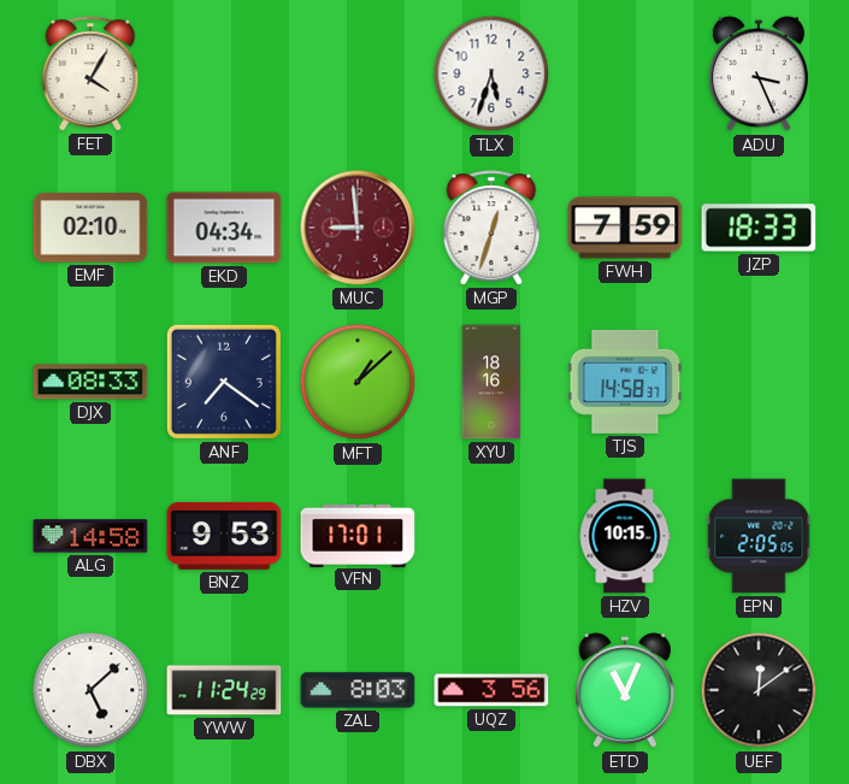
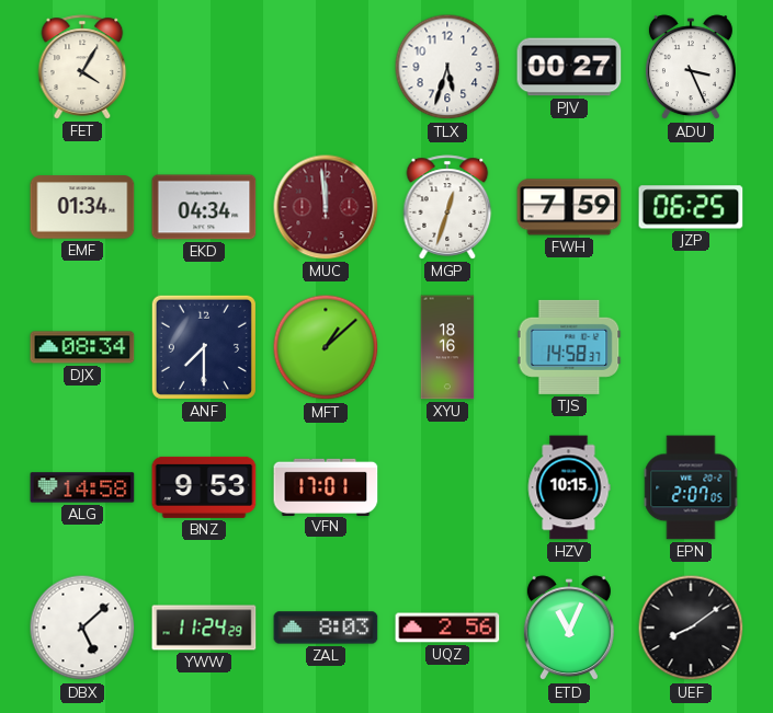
PJV: none -> 00:27 (569, 67)
EMF: 02:10 -> 01:34 (82, 207)
MUC: 8:59 -> 11:59 (326, 207)
JZP: 18:33 -> 06:25 (691, 207)
DJX: 08:33 -> 08:34 (82, 347)
ANF: 7:21 -> 7:30 (204, 347)
EPN: 2:05 -> 2:07 (691, 487)
UQZ: 3:56 -> 2:56 (447, 628)
UEF: 12:09 -> 8:09 (691, 628)
